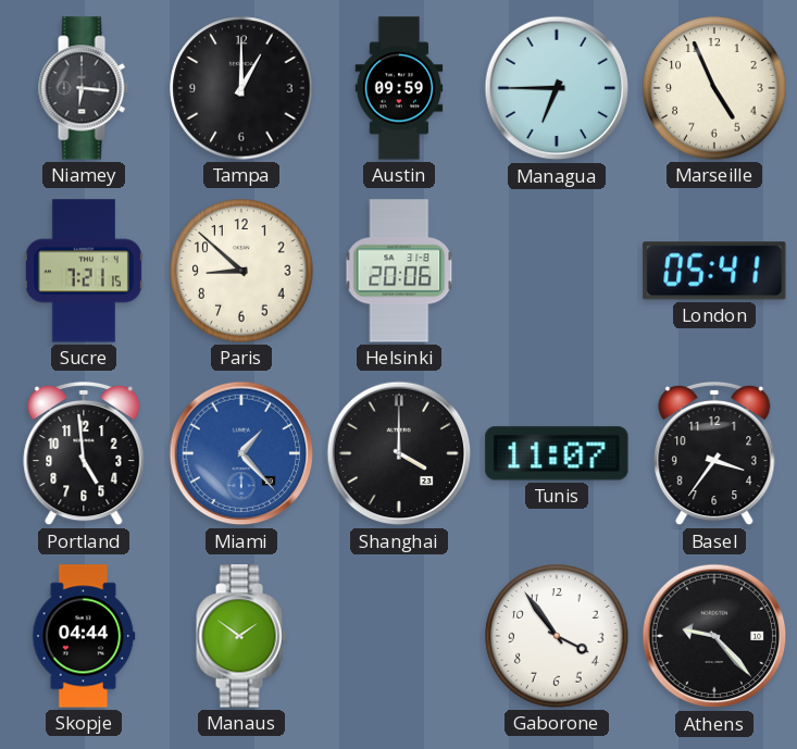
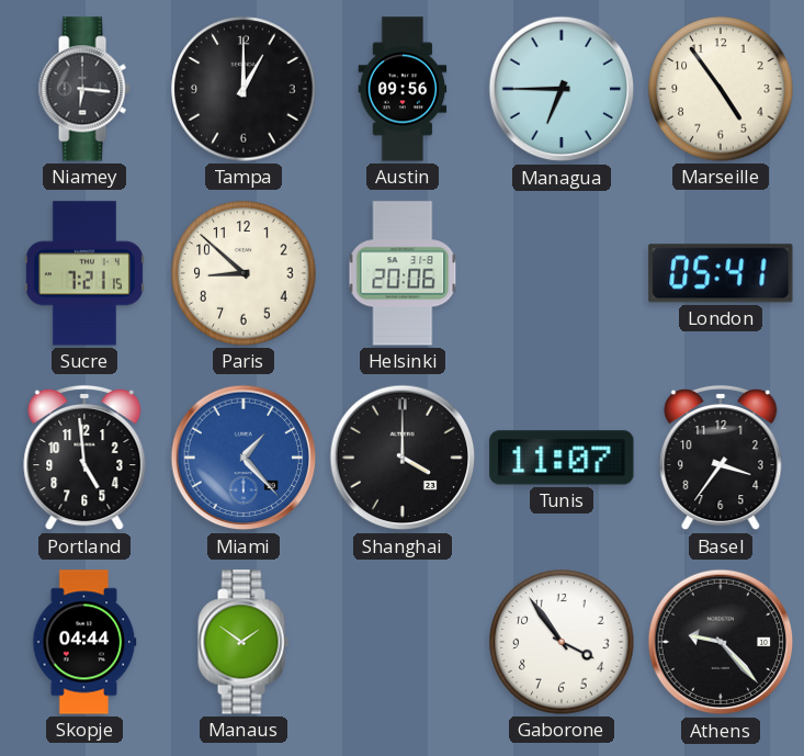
Austin: 09:59 -> 09:56 (403, 89)
Marseille: 4:56 -> 4:54 (721, 89)
